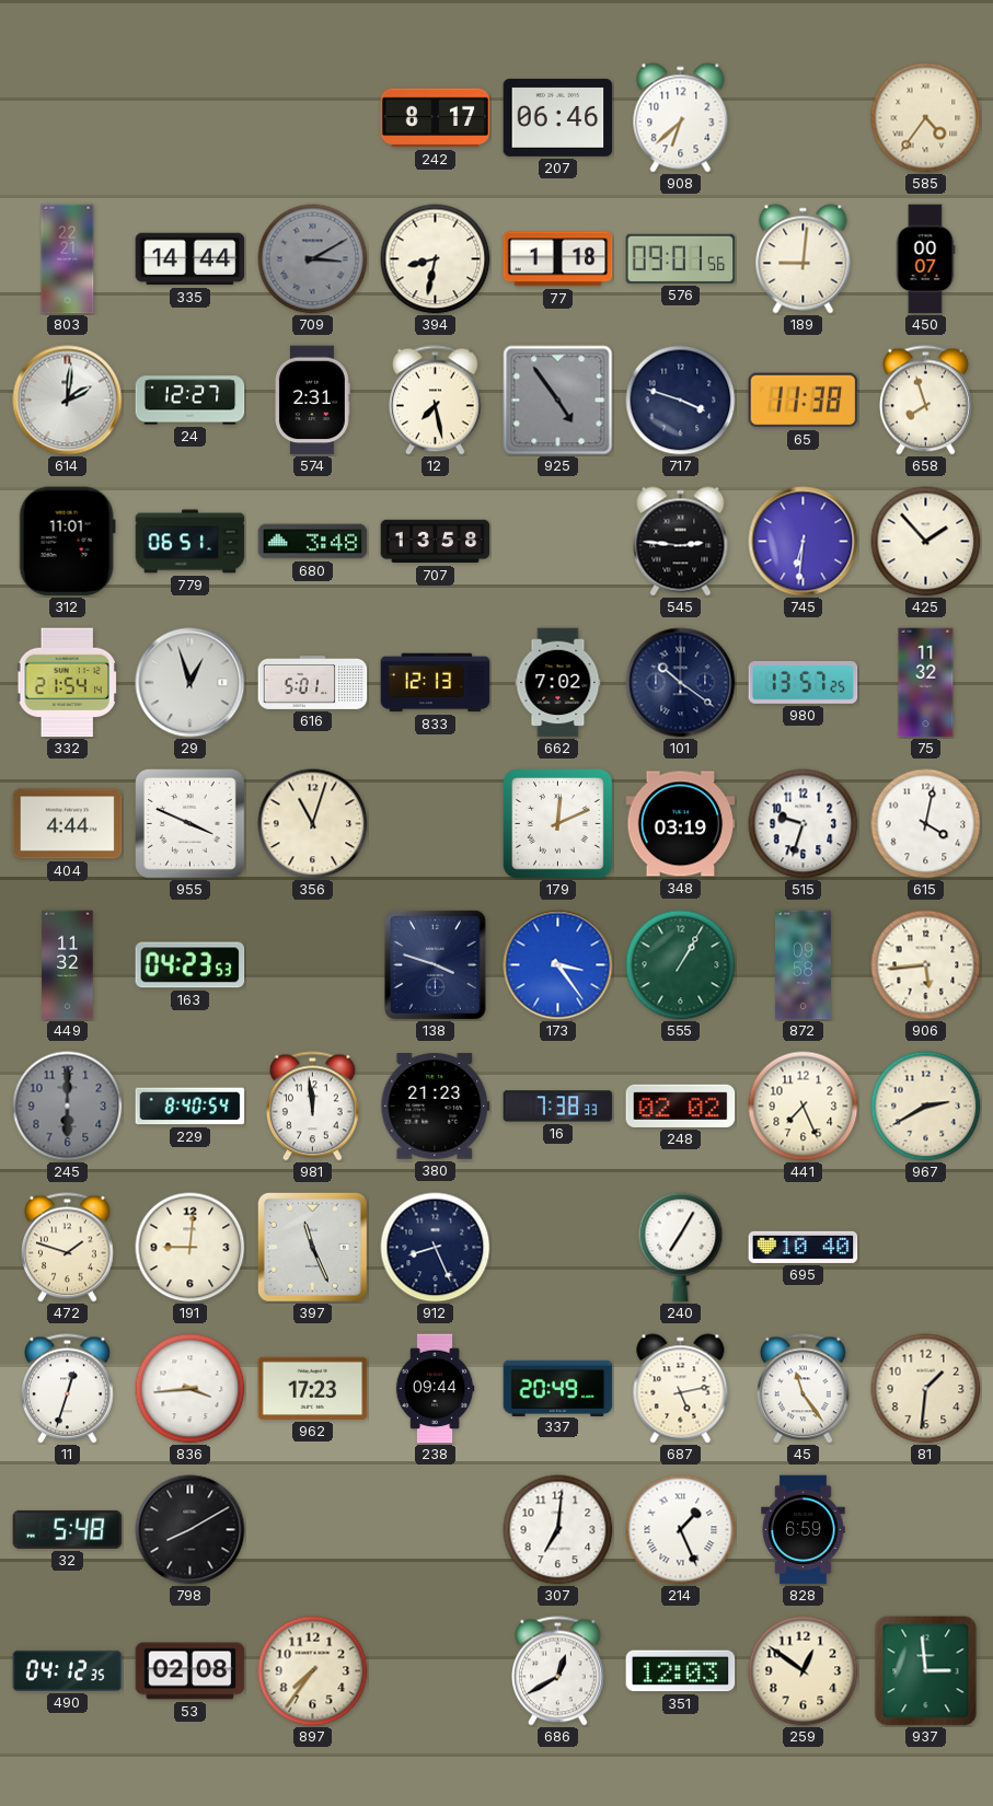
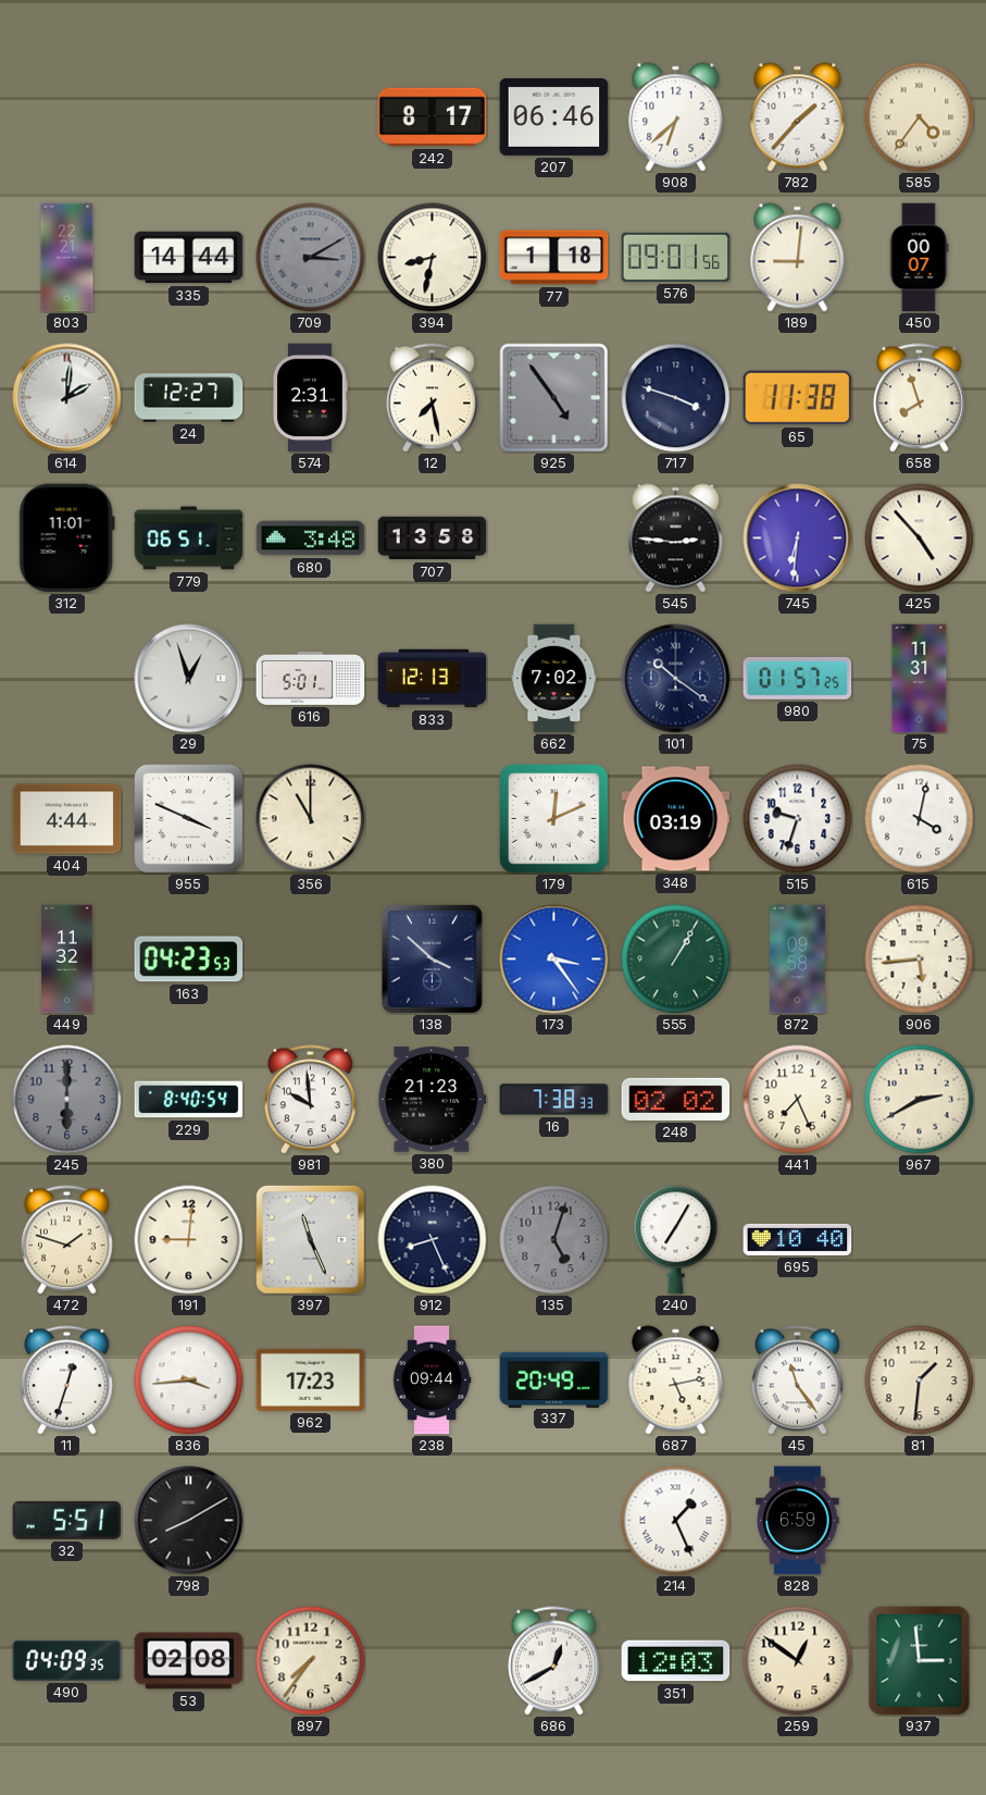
782: none -> 1:37 (798, 117)
425: 1:53 -> 4:53 (920, 538)
332: 21:54 -> none (67, 683)
980: 13:57 -> 01:57 (798, 679)
75: 11:32 -> 11:31 (920, 679)
356: 11:03 -> 11:00 (311, 819)
138: 3:48 -> 3:52 (432, 958)
981: 11:59 -> 9:59 (311, 1100)
135: none -> 5:03 (554, 1240)
32: 5:48 -> 5:51 (67, 1520)
307: 7:01 -> none (558, 1530)
490: 04:12 -> 04:09 (67, 1660)
